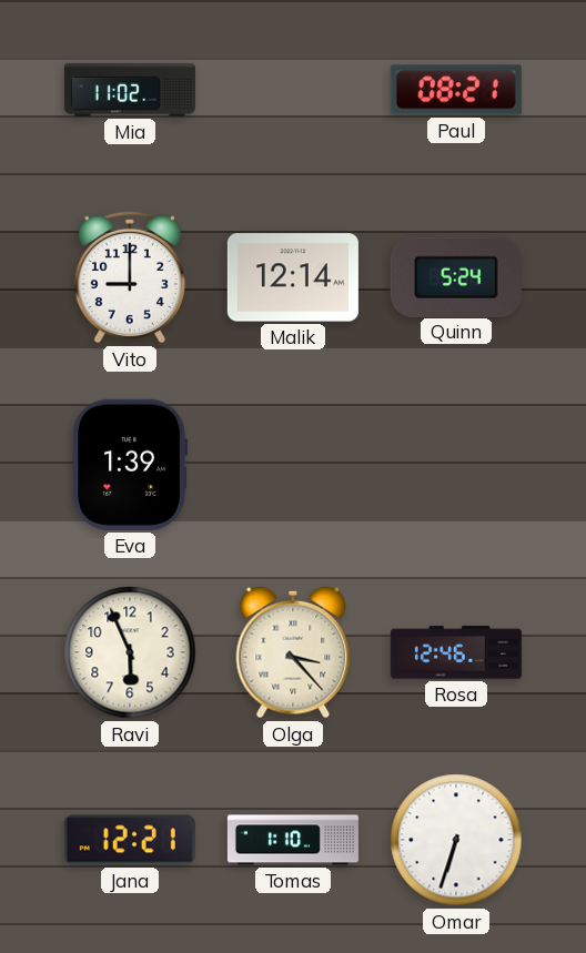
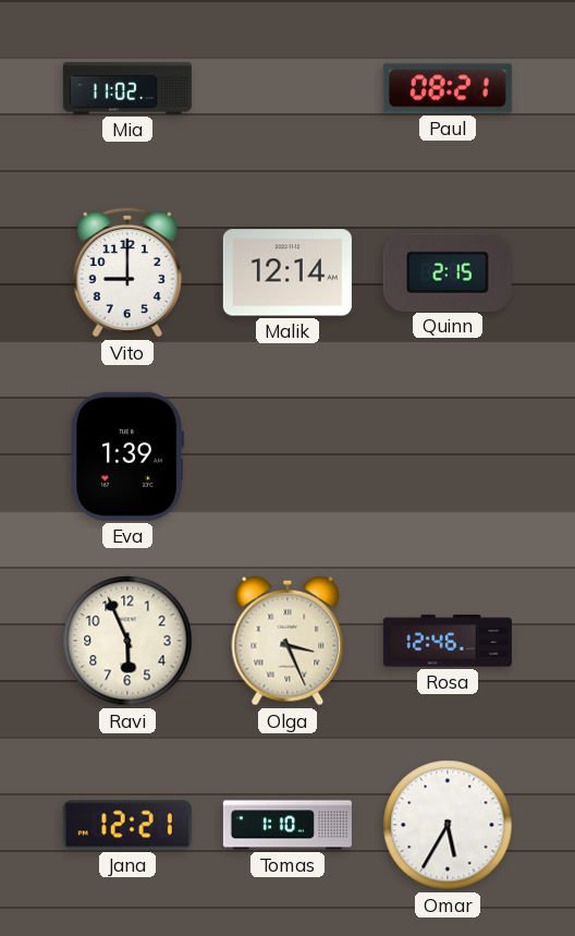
Quinn: 5:24 -> 2:15 (448, 271)
Olga: 3:23 -> 3:26 (287, 641)
Omar: 6:33 -> 5:35 (448, 825)
